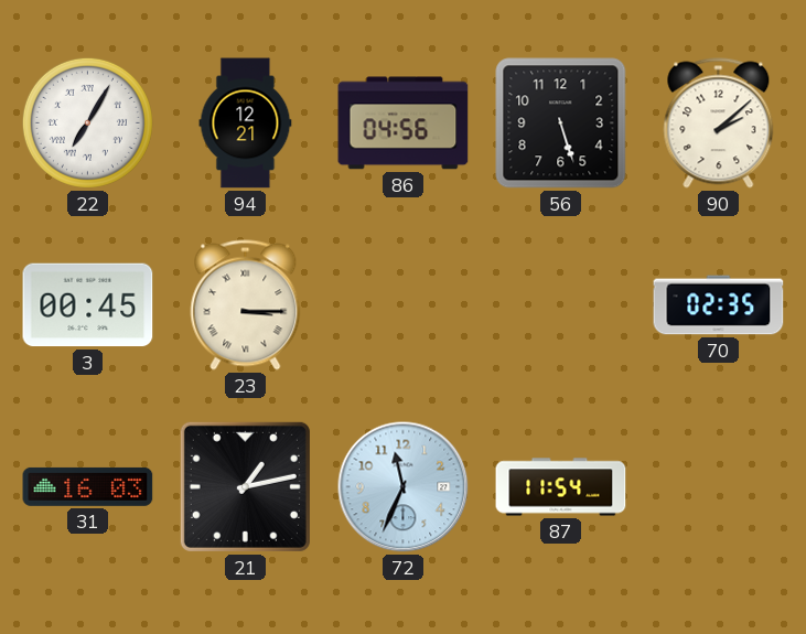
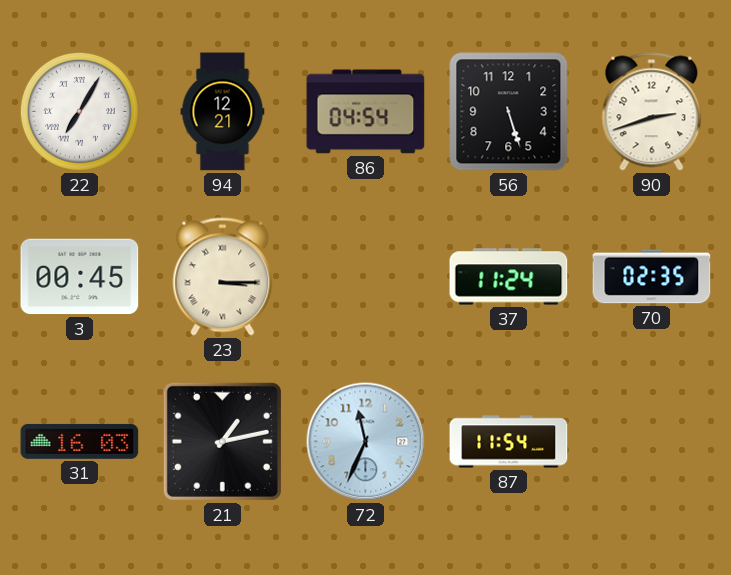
86: 04:56 -> 04:54 (366, 112)
90: 2:08 -> 2:42 (652, 112)
37: none -> 11:24 (509, 277)
